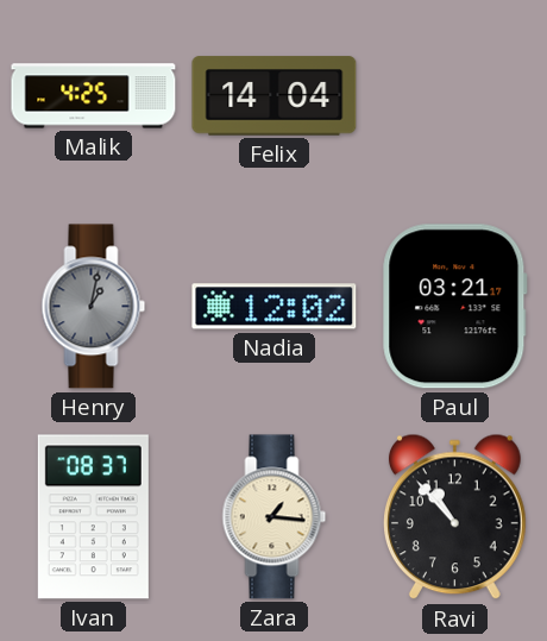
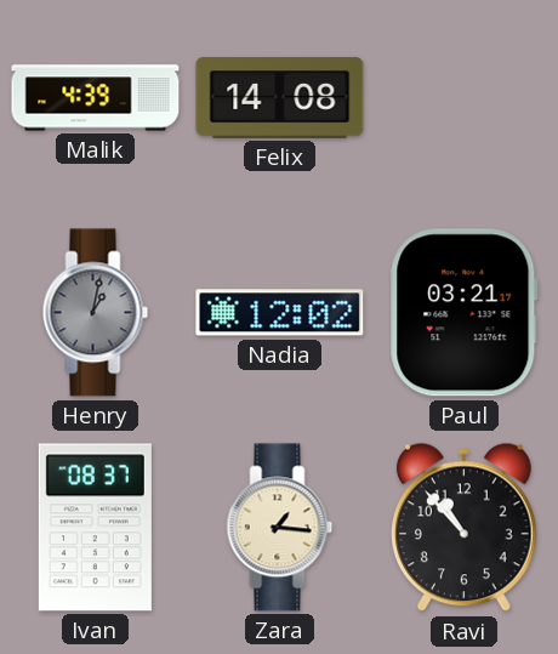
Malik: 4:25 -> 4:39 (96, 98)
Felix: 14:04 -> 14:08 (280, 98)
